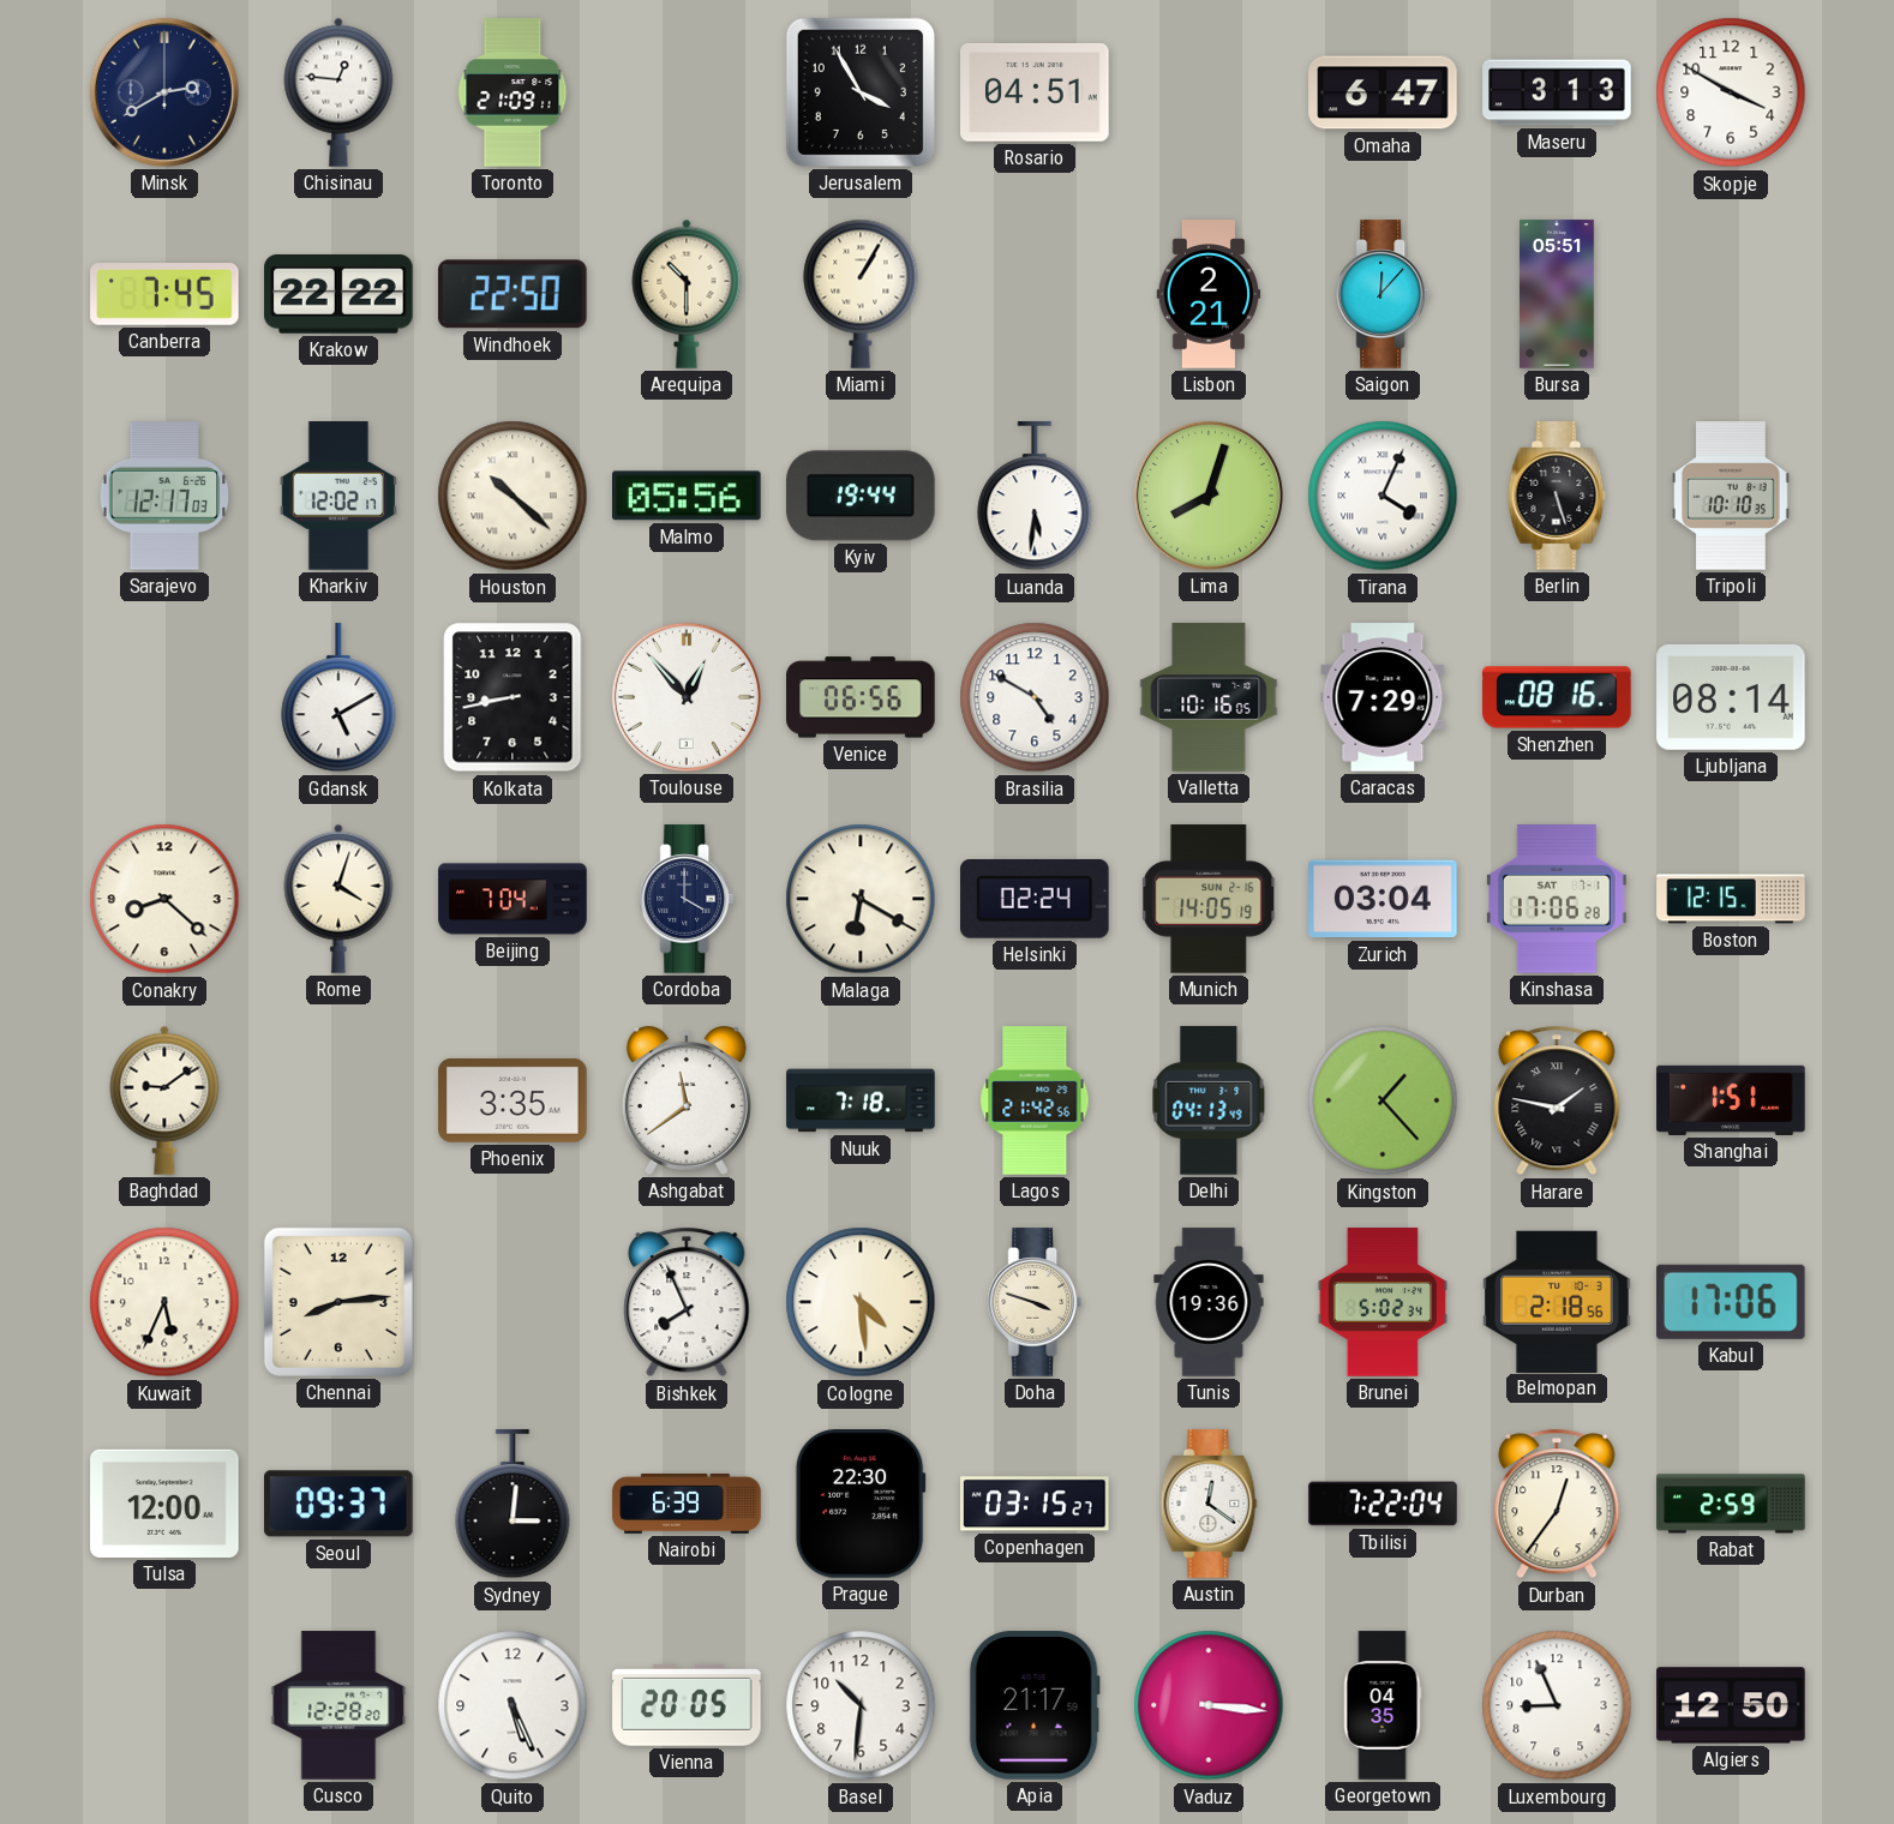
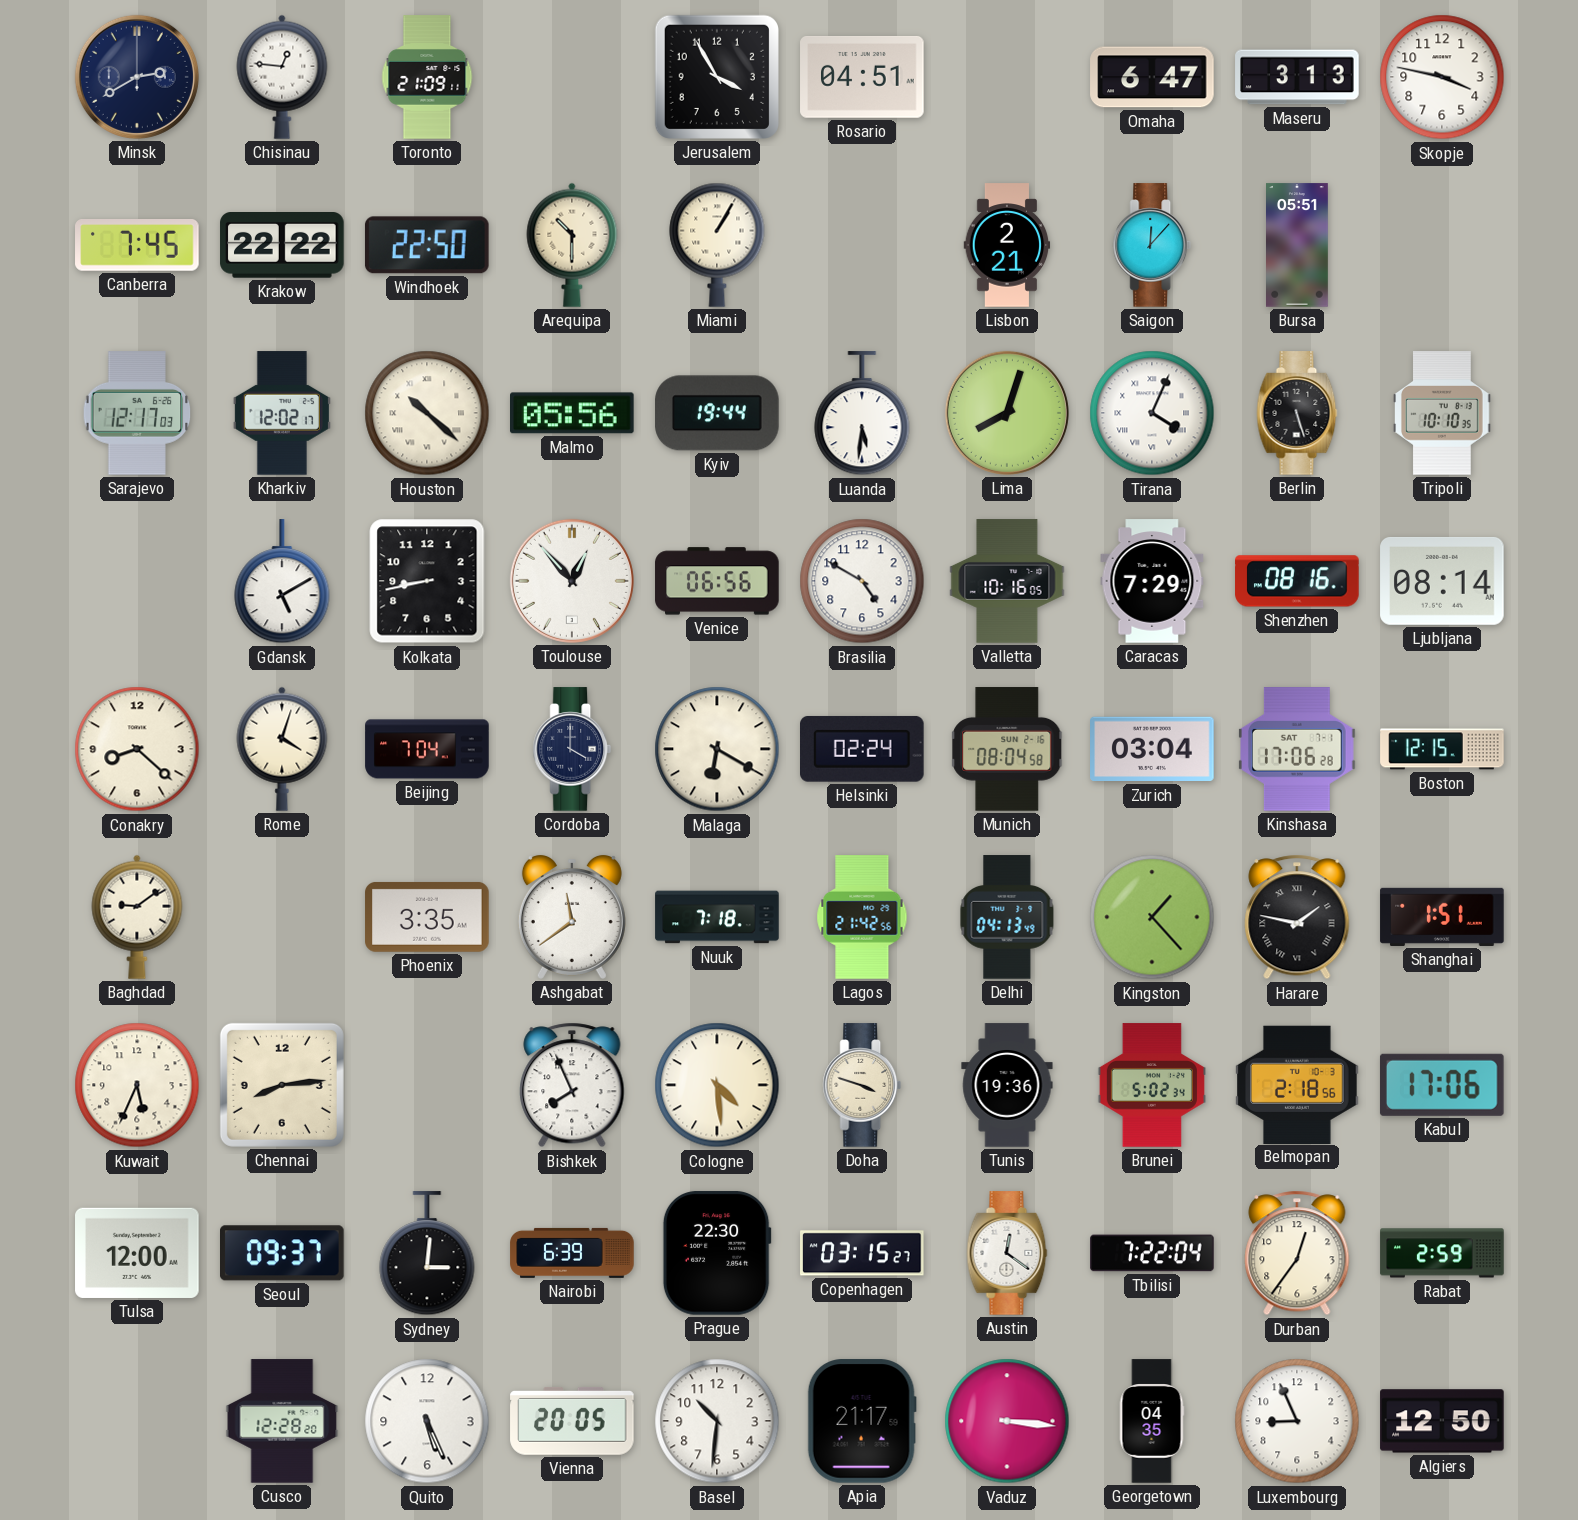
Skopje: 3:50 -> 3:47 (1442, 77)
Munich: 14:05 -> 08:04 (1008, 749)
